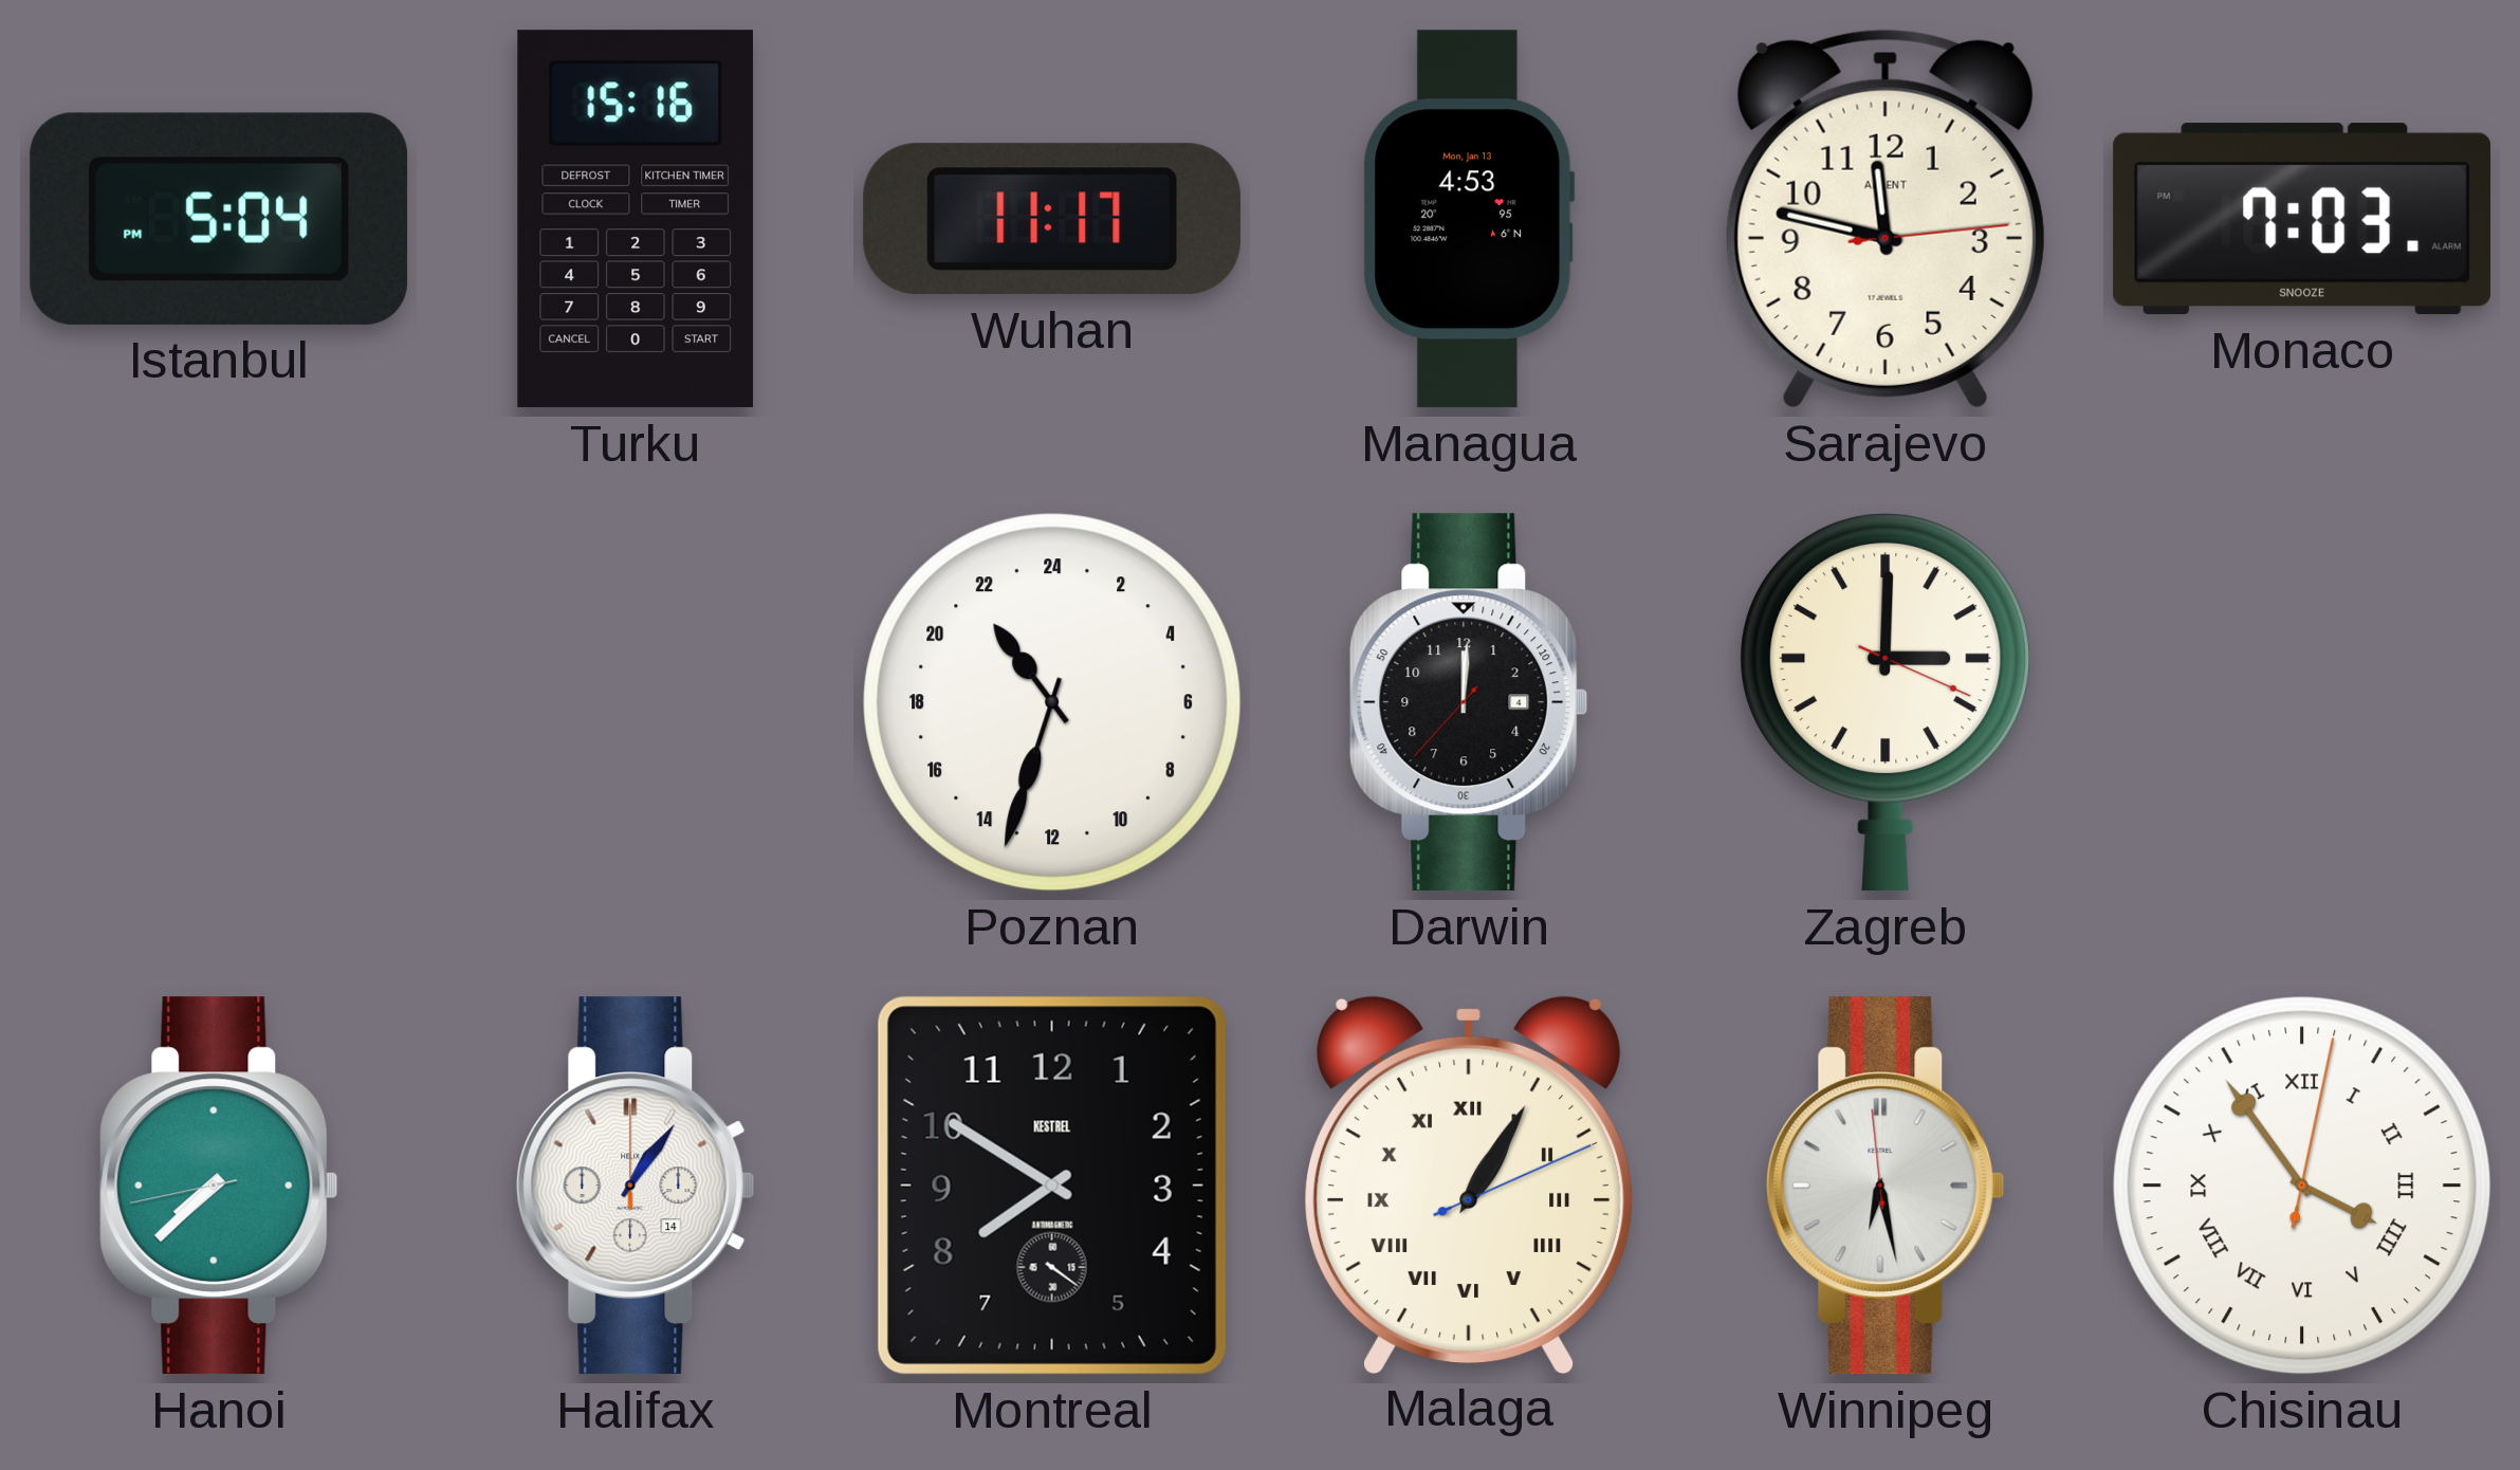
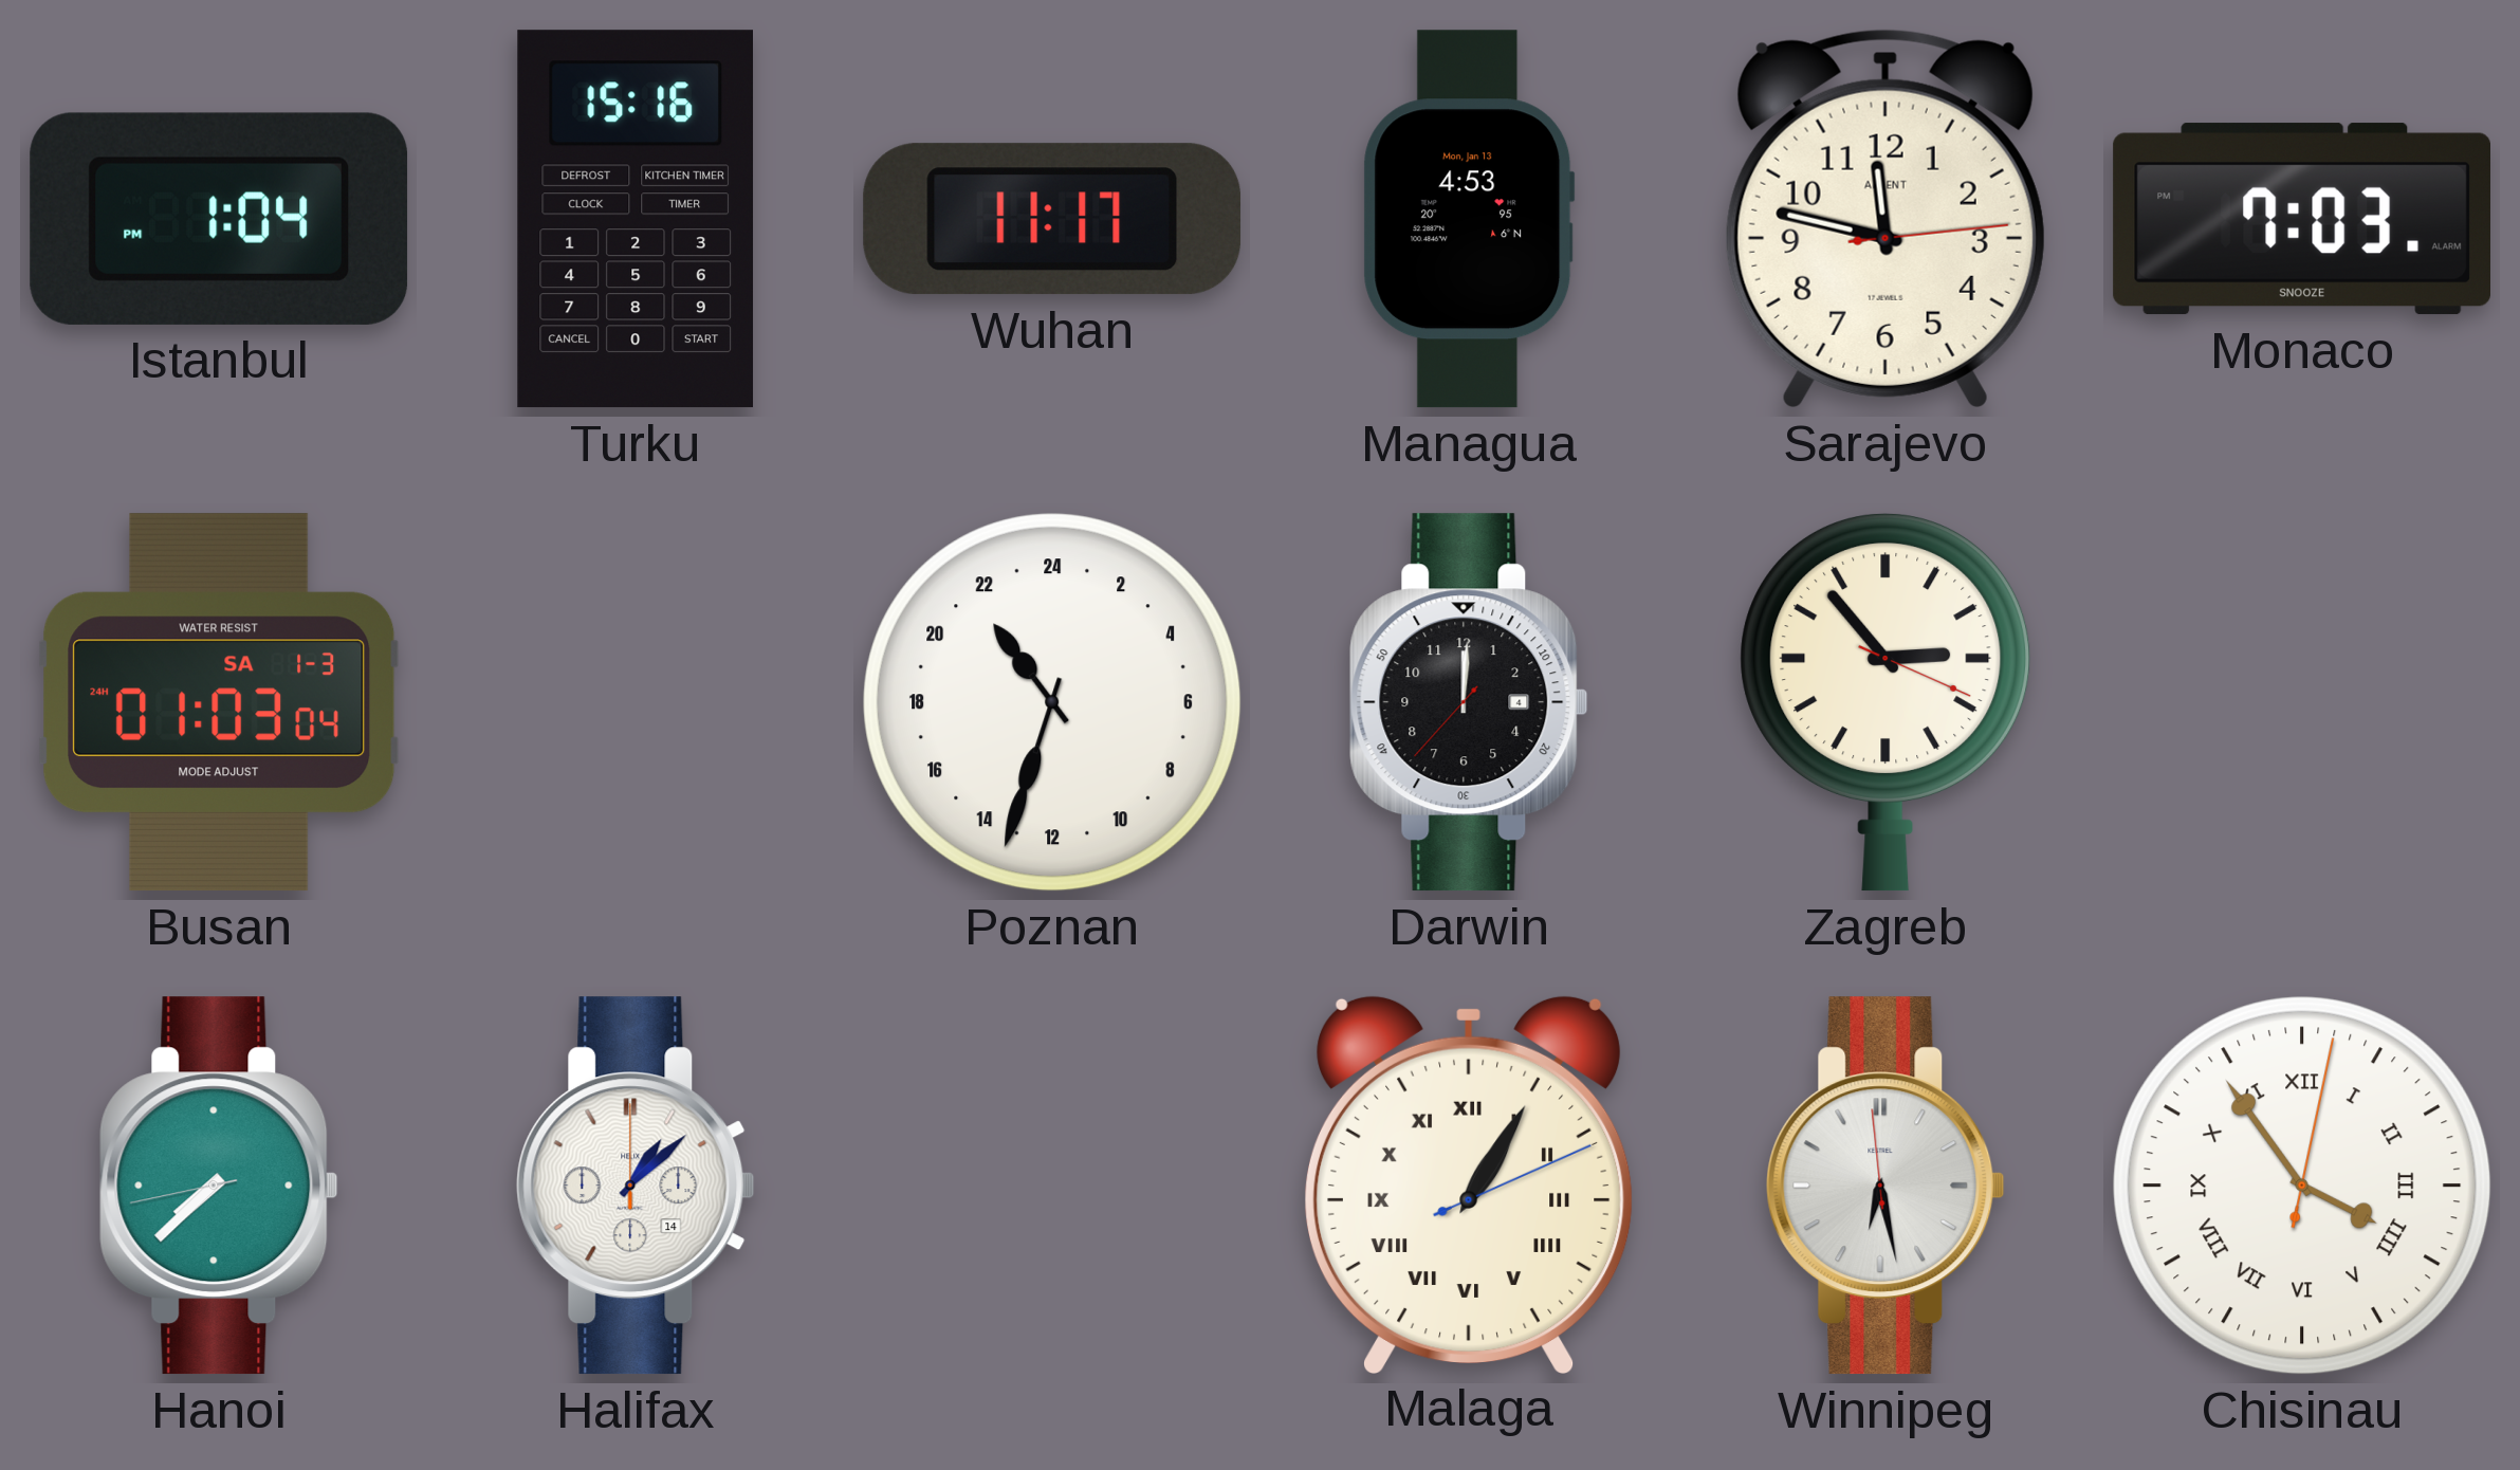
Istanbul: 5:04 -> 1:04 (219, 219)
Busan: none -> 01:03 (219, 702)
Zagreb: 3:00 -> 2:53 (1886, 703)
Halifax: 1:06 -> 1:08 (636, 1186)
Montreal: 7:50 -> none (1052, 1186)
